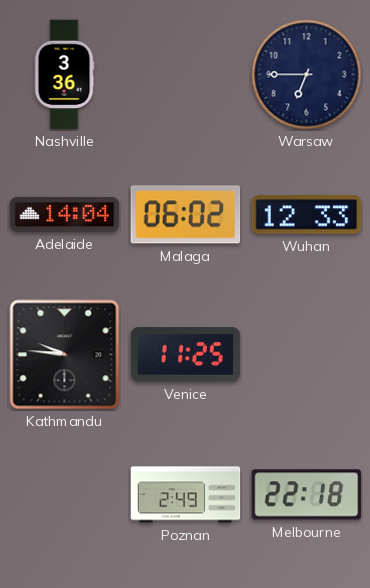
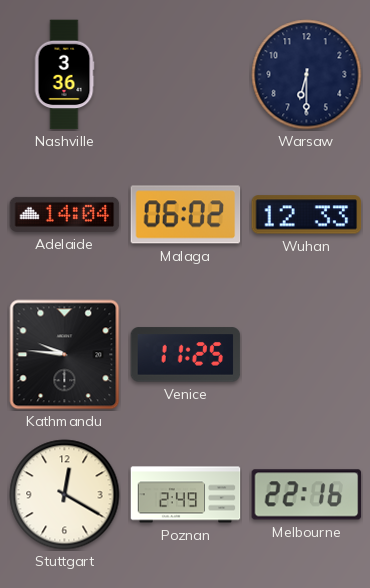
Warsaw: 6:45 -> 6:30 (307, 75)
Stuttgart: none -> 12:20 (65, 495)
Melbourne: 22:18 -> 22:16 (307, 495)
